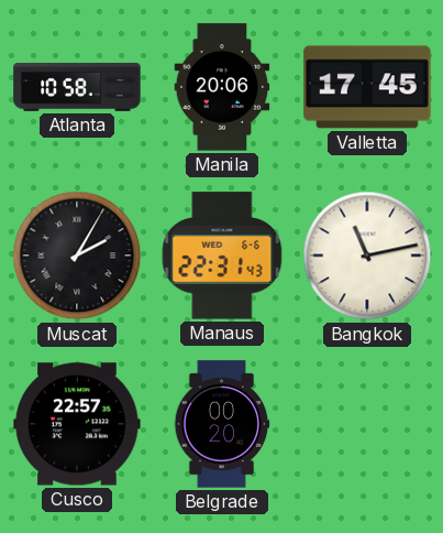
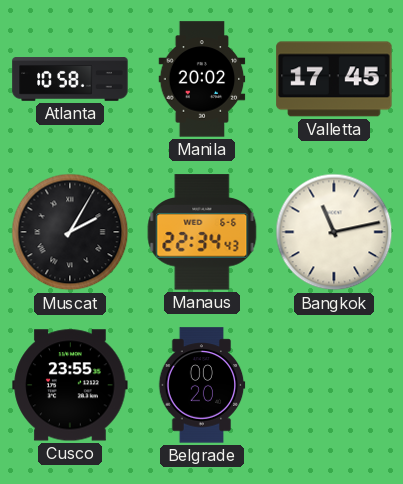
Manila: 20:06 -> 20:02 (202, 79)
Manaus: 22:31 -> 22:34 (202, 232)
Cusco: 22:57 -> 23:55 (70, 385)
